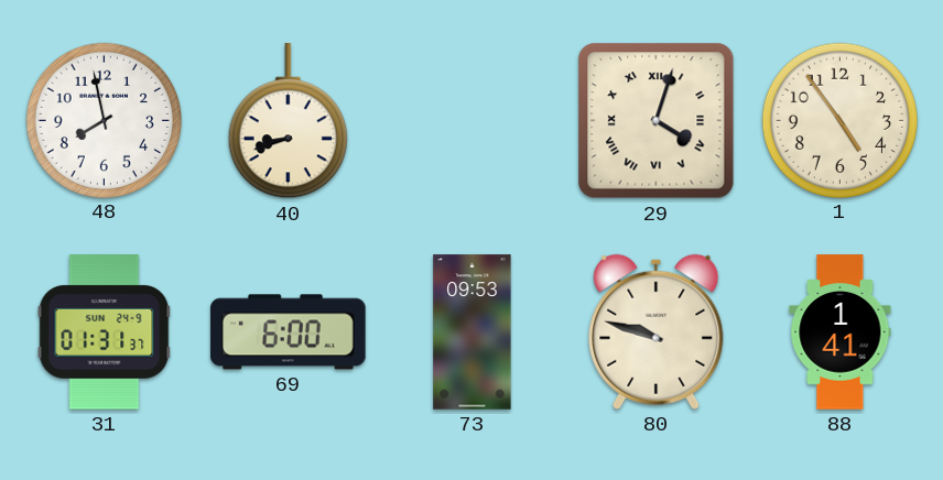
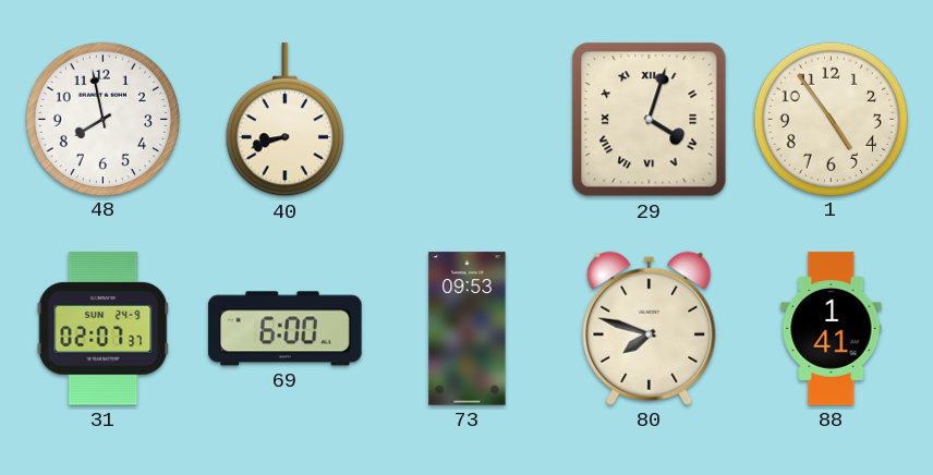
31: 01:31 -> 02:07 (104, 329)
80: 9:48 -> 7:48 (650, 328)
